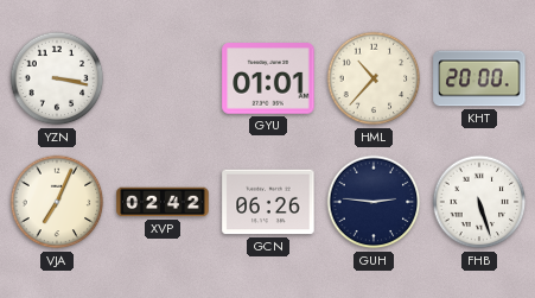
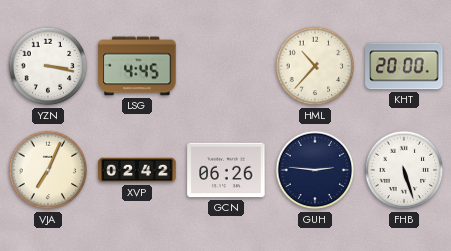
LSG: none -> 4:45 (137, 66)
GYU: 01:01 -> none (268, 78)
